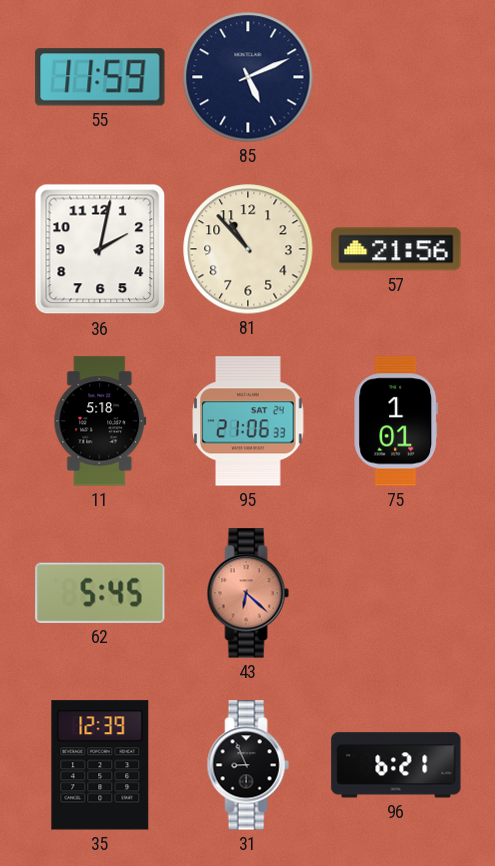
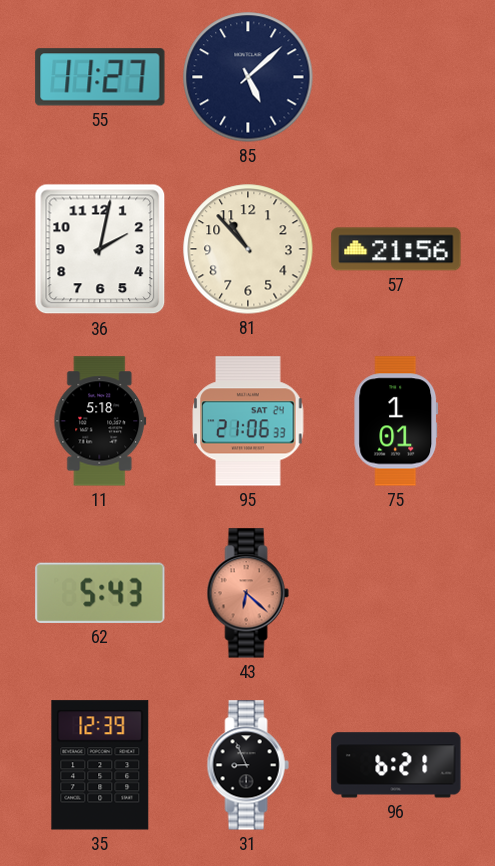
55: 11:59 -> 11:27 (100, 77)
85: 5:11 -> 5:08 (248, 77)
62: 5:45 -> 5:43 (100, 593)
